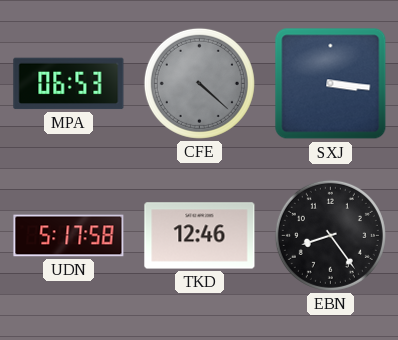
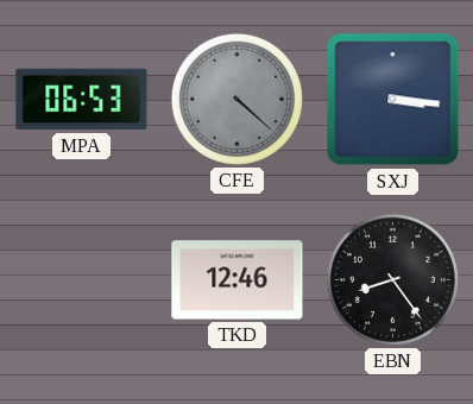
UDN: 5:17 -> none (69, 236)
